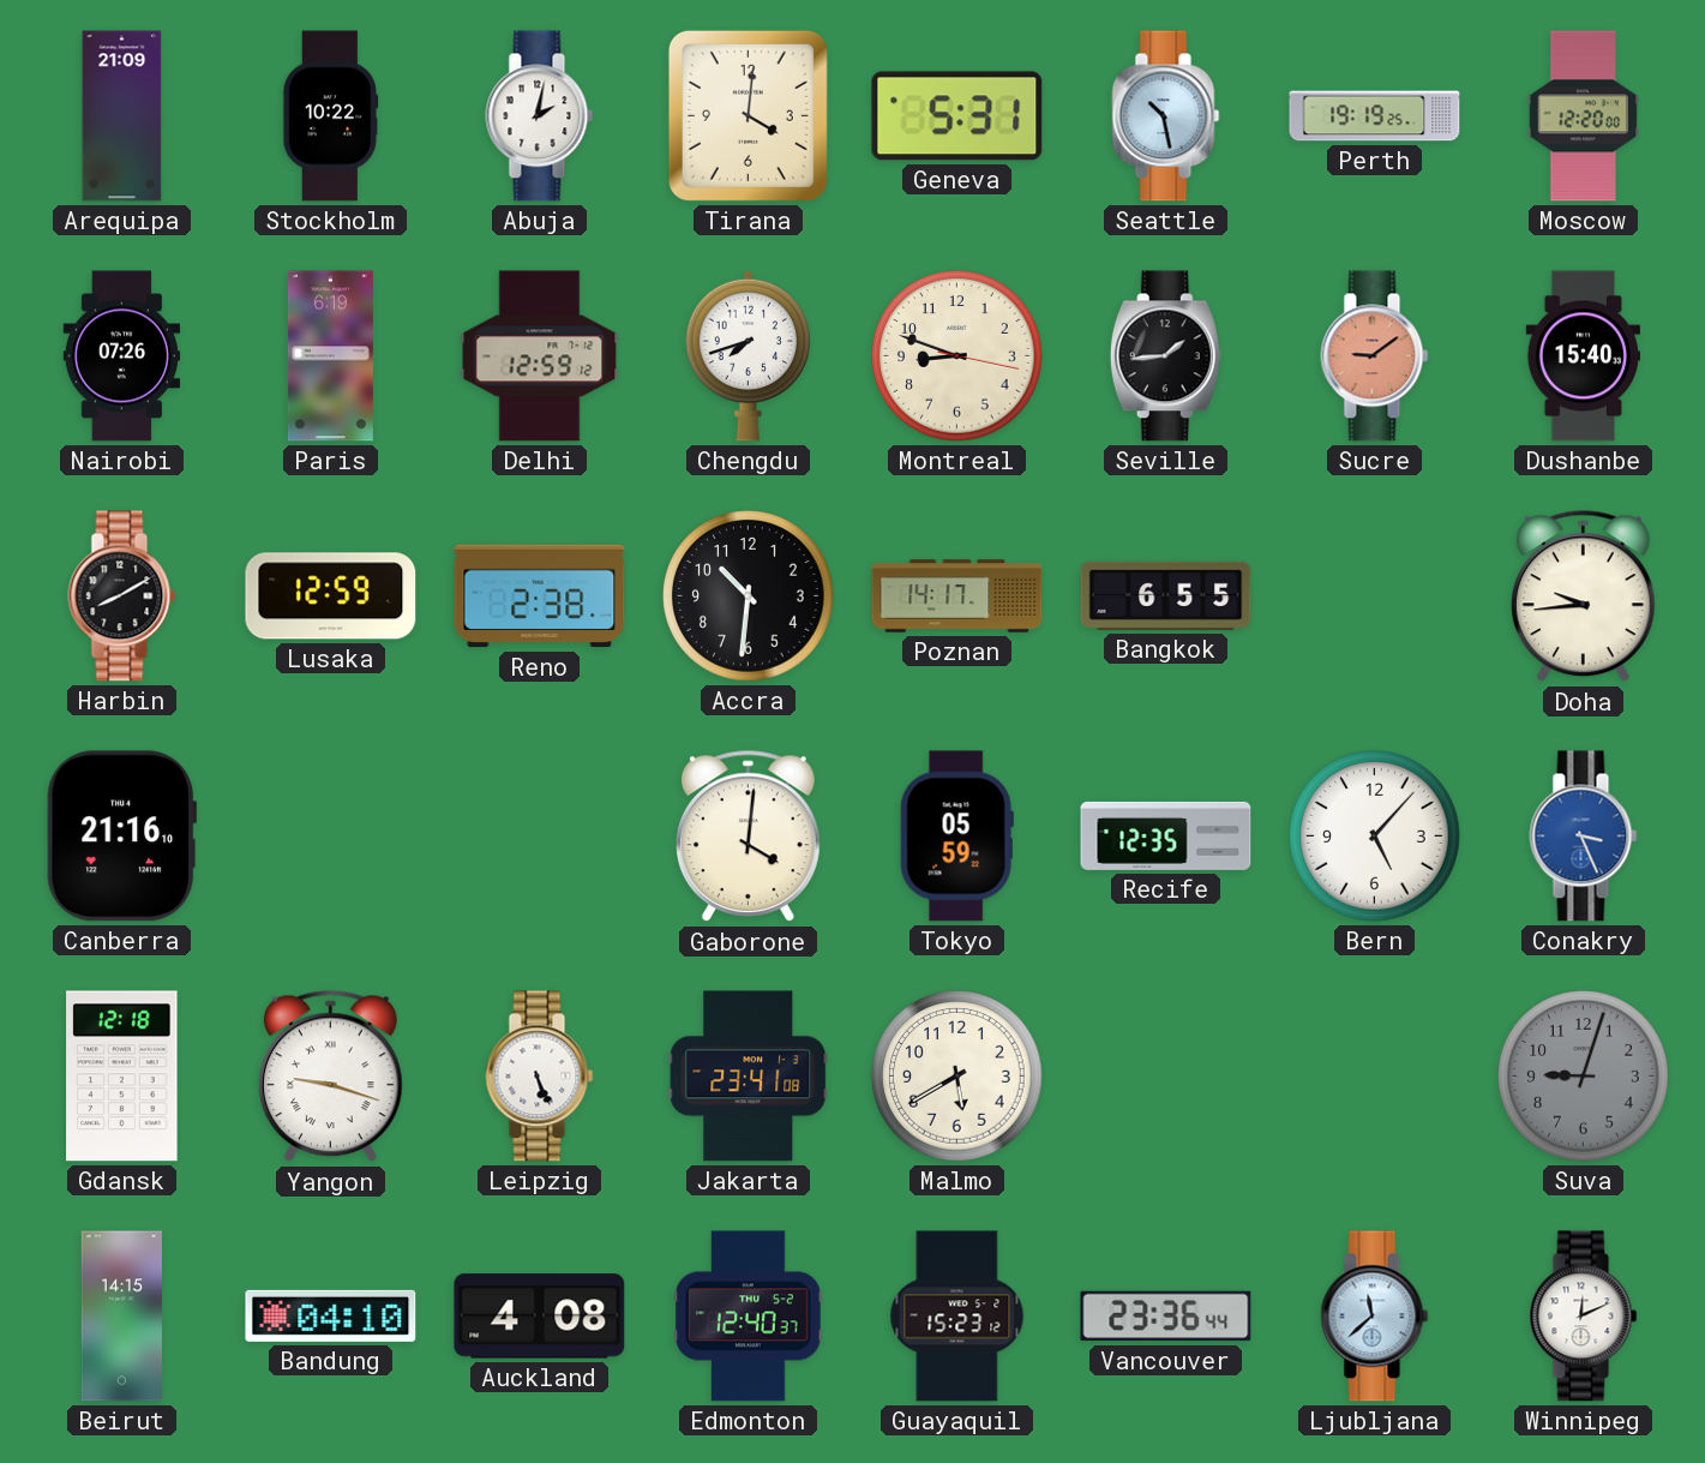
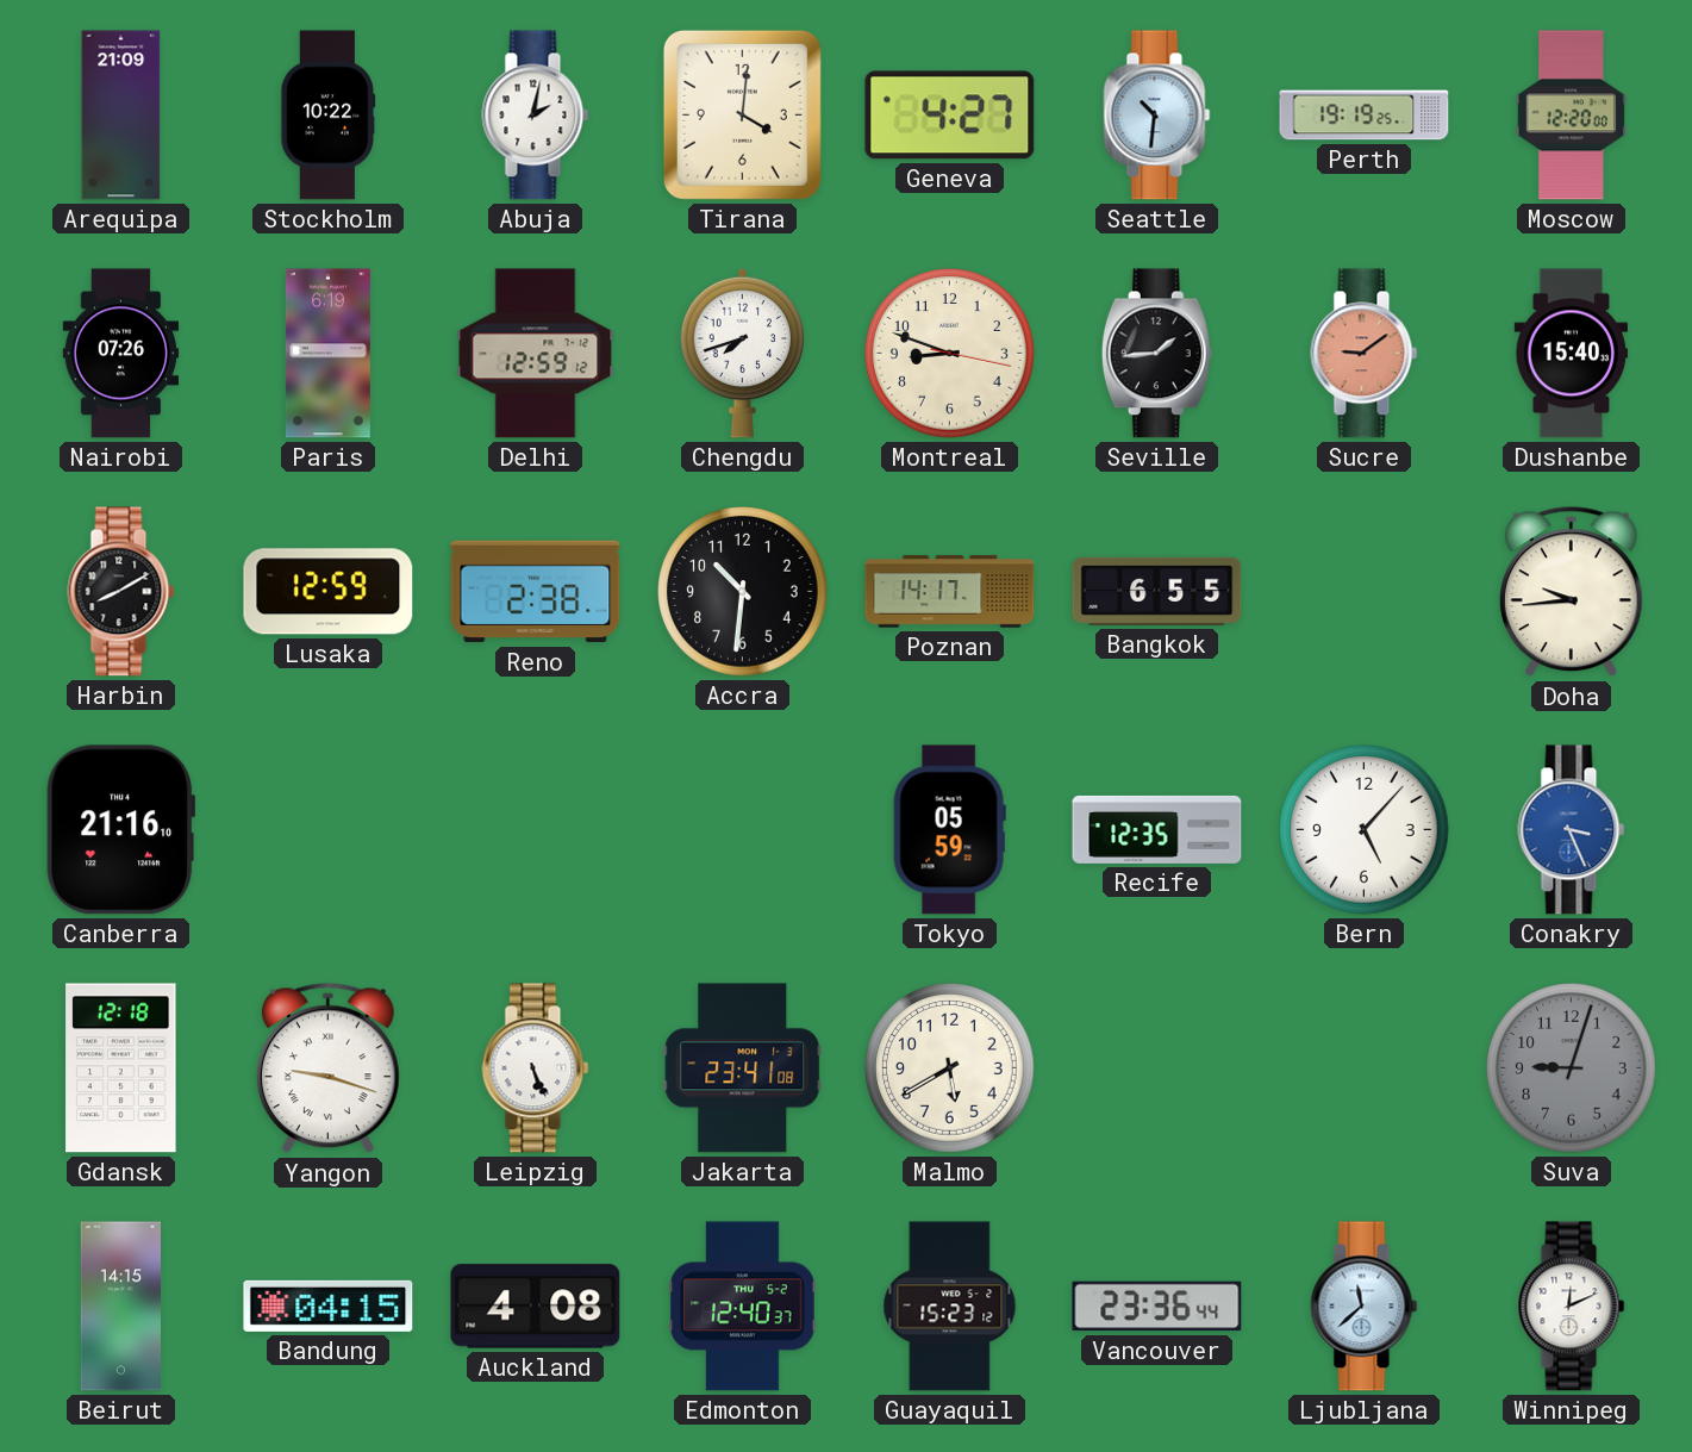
Geneva: 5:31 -> 4:27 (950, 116)
Seattle: 10:28 -> 10:31 (1157, 116)
Gaborone: 4:01 -> none (748, 837)
Bandung: 04:10 -> 04:15 (329, 1305)
